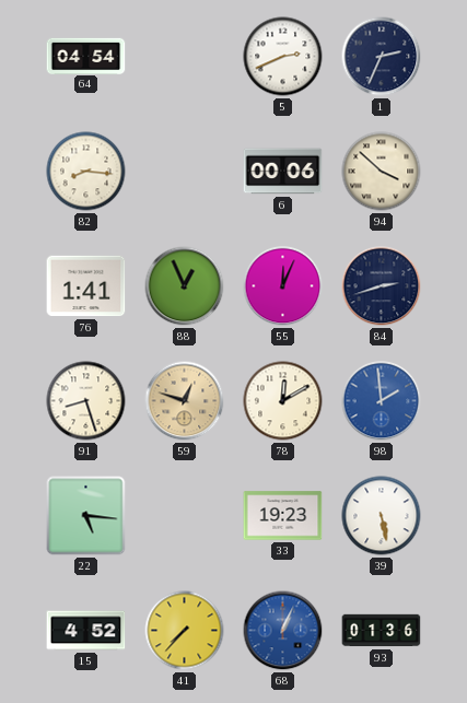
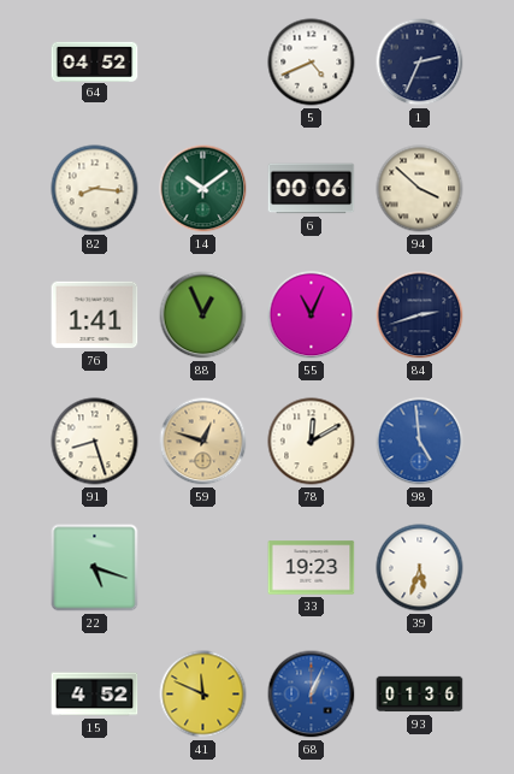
64: 04:54 -> 04:52 (95, 61)
5: 2:41 -> 4:41 (312, 63)
14: none -> 10:09 (203, 189)
55: 12:04 -> 11:04 (312, 315)
98: 1:59 -> 4:59 (420, 442)
22: 5:16 -> 5:18 (95, 568)
39: 5:28 -> 5:33 (420, 568)
41: 7:37 -> 11:49 (203, 695)
